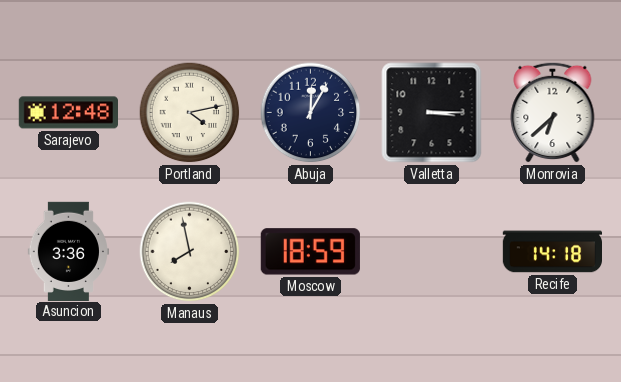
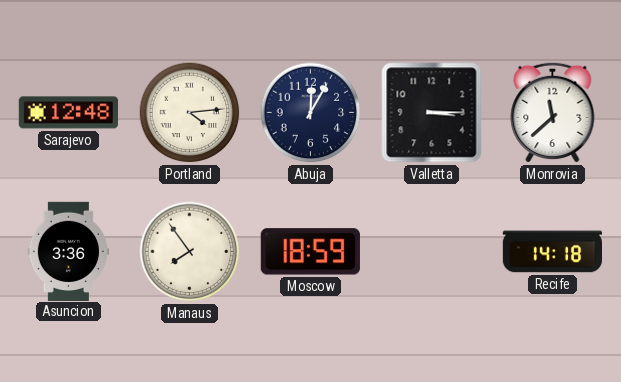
Portland: 4:13 -> 4:14 (190, 113)
Monrovia: 6:38 -> 11:38 (553, 112)
Manaus: 7:58 -> 7:54 (190, 252)
